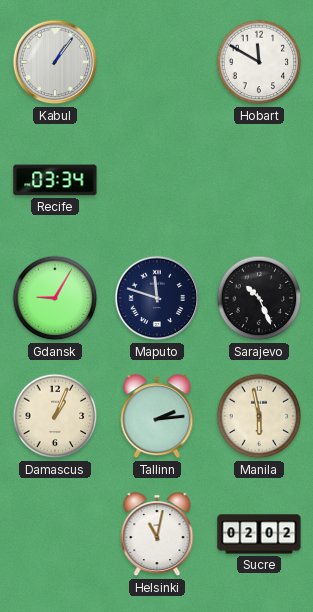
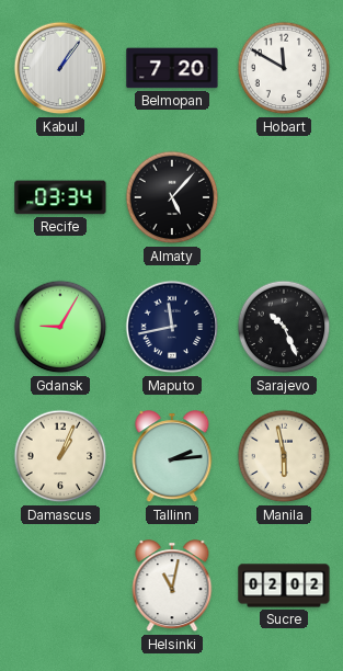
Belmopan: none -> 7:20 (172, 68)
Almaty: none -> 5:07 (172, 197)
Maputo: 11:48 -> 11:43 (172, 327)
